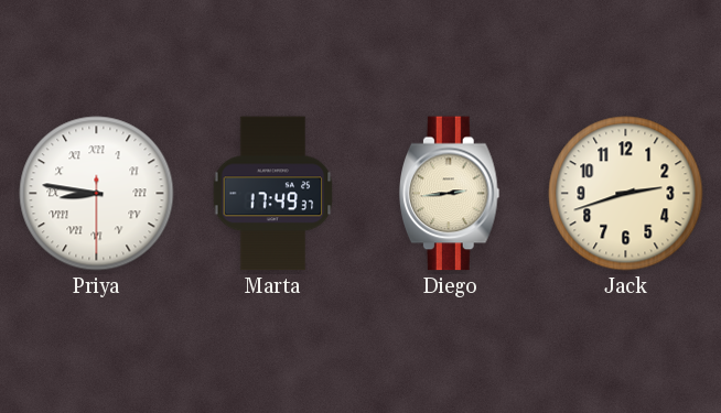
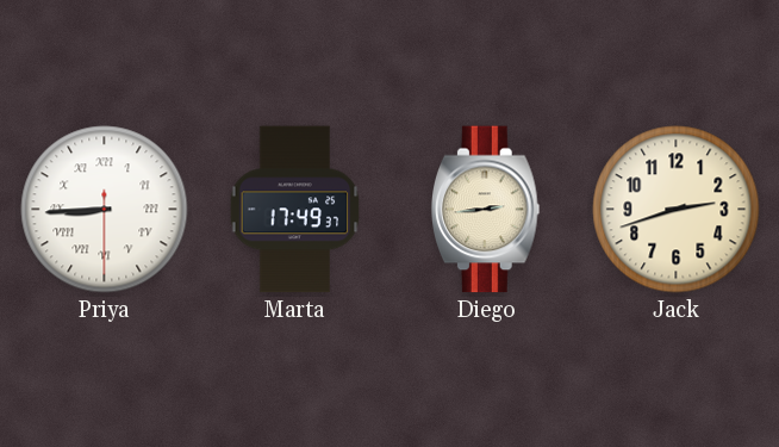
Priya: 8:46 -> 8:44 (105, 210)
